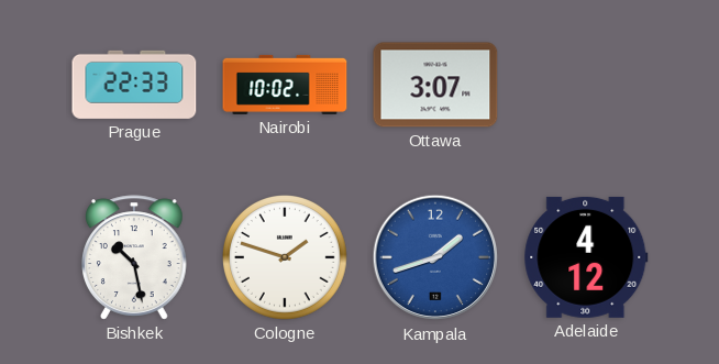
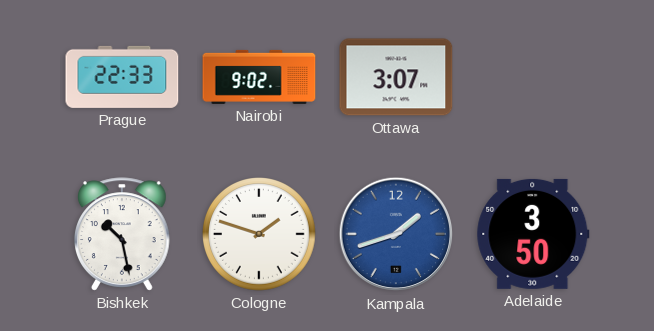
Nairobi: 10:02 -> 9:02 (259, 77)
Adelaide: 4:12 -> 3:50 (533, 234)
